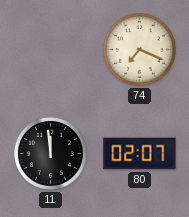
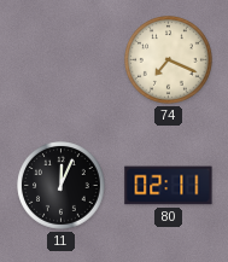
11: 11:59 -> 12:04 (62, 186)
80: 02:07 -> 02:11 (169, 186)
